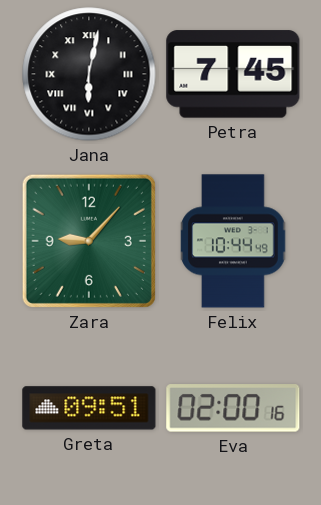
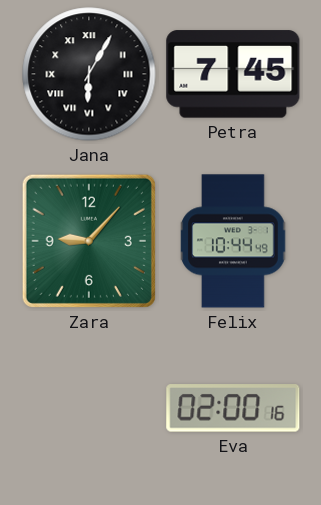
Jana: 6:02 -> 6:05 (89, 74)
Greta: 09:51 -> none (89, 408)
